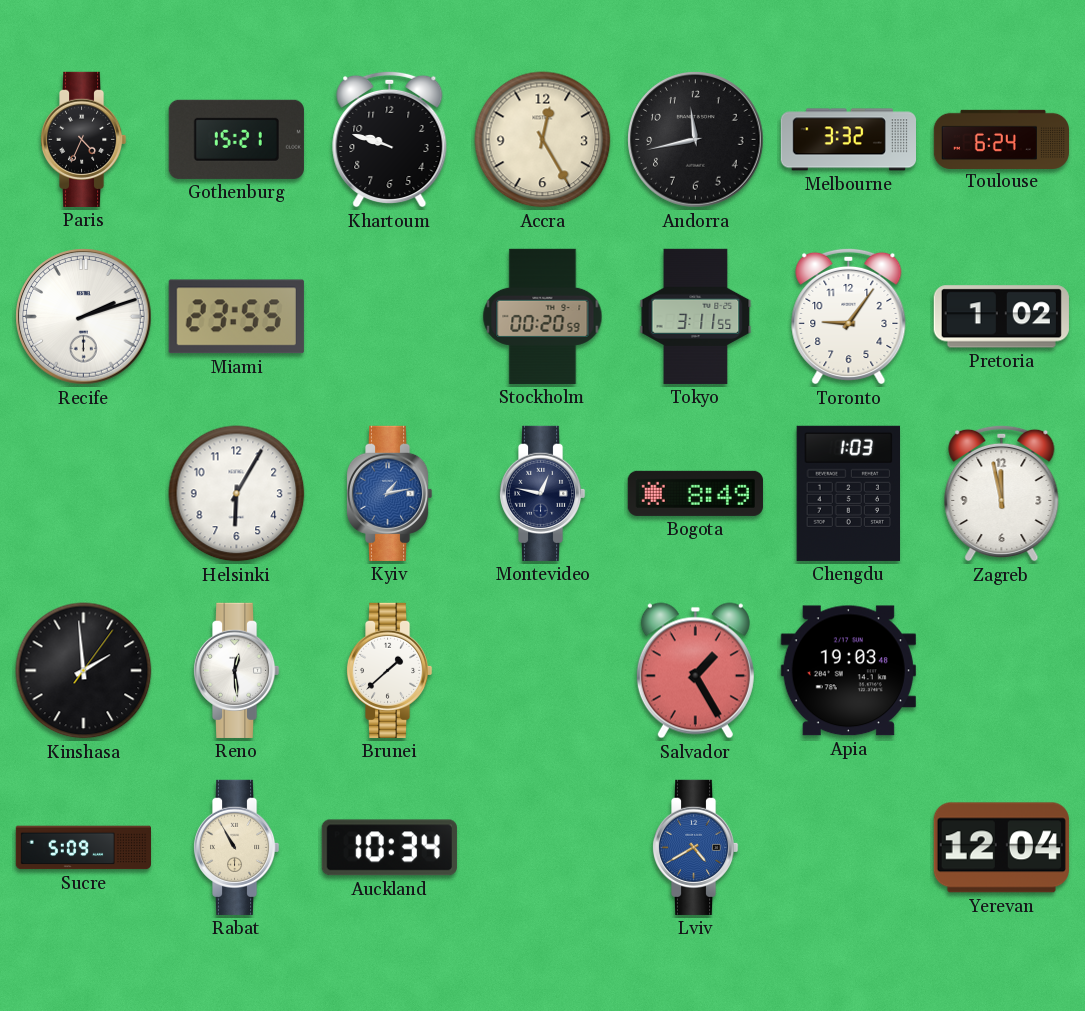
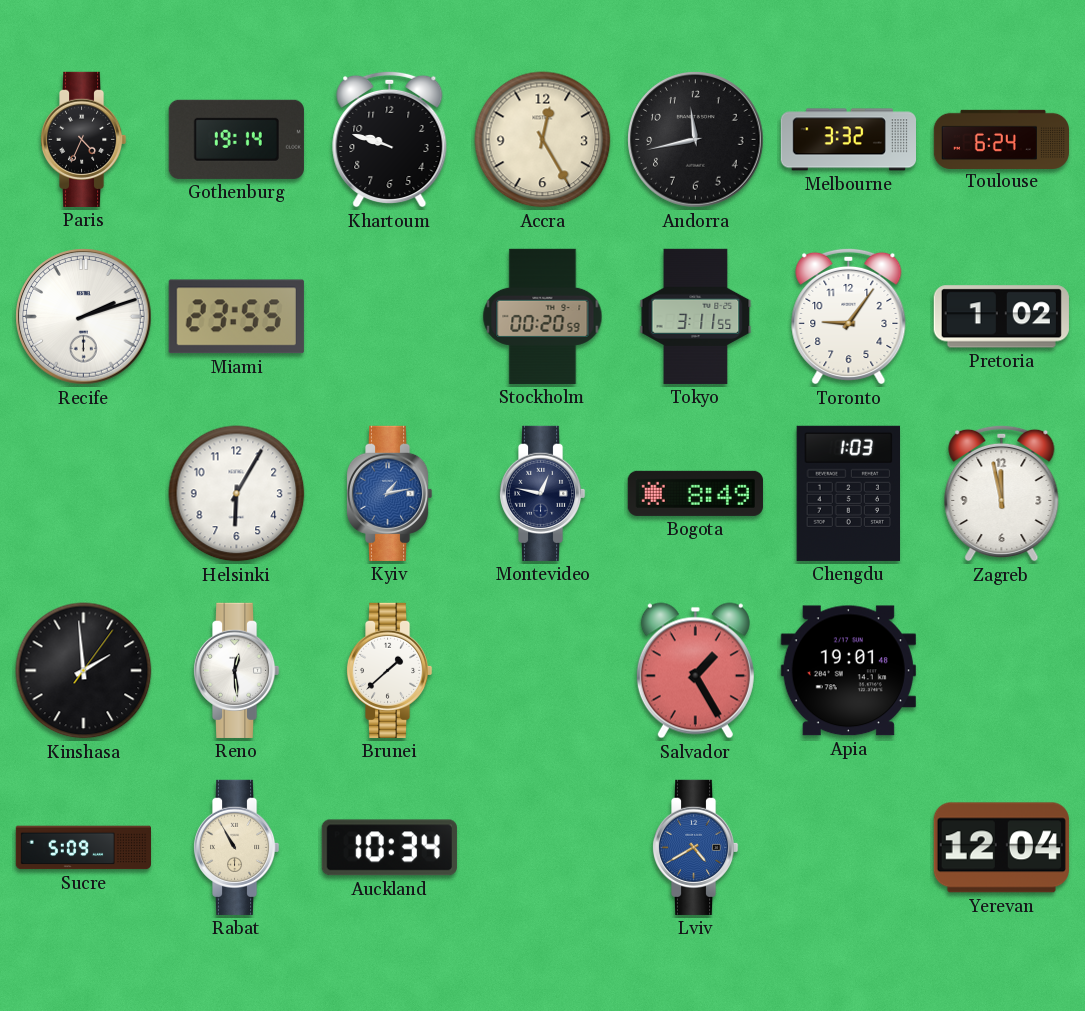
Gothenburg: 15:21 -> 19:14 (236, 139)
Apia: 19:03 -> 19:01 (848, 671)
